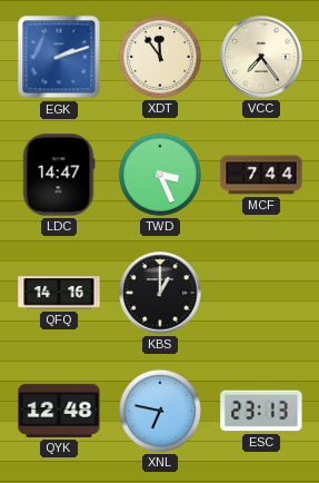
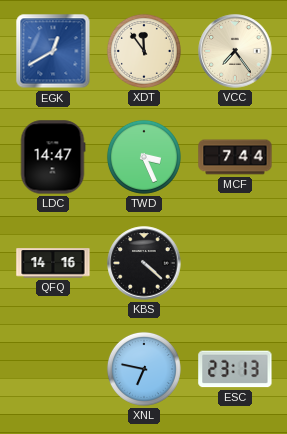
EGK: 2:12 -> 12:40 (53, 51)
KBS: 1:00 -> 4:22 (144, 263)
QYK: 12:48 -> none (59, 411)
